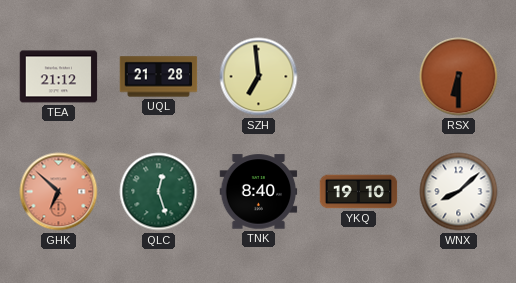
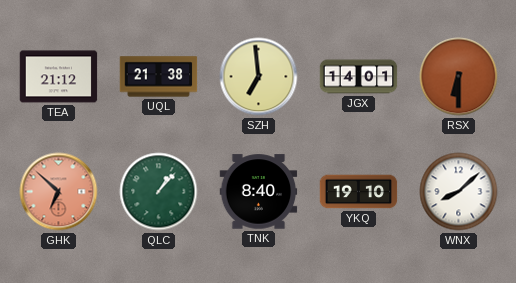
UQL: 21:28 -> 21:38 (159, 77)
JGX: none -> 14:01 (359, 77)
QLC: 12:27 -> 1:07 (159, 192)
